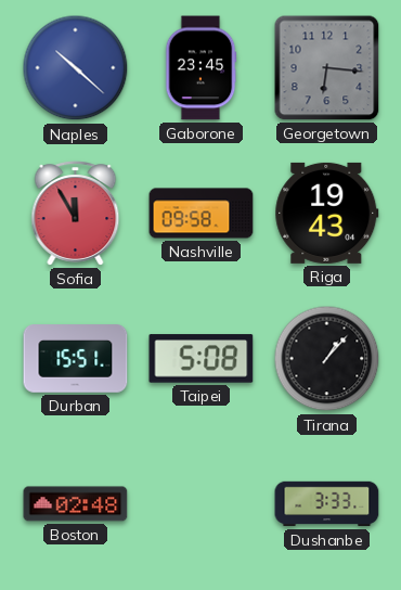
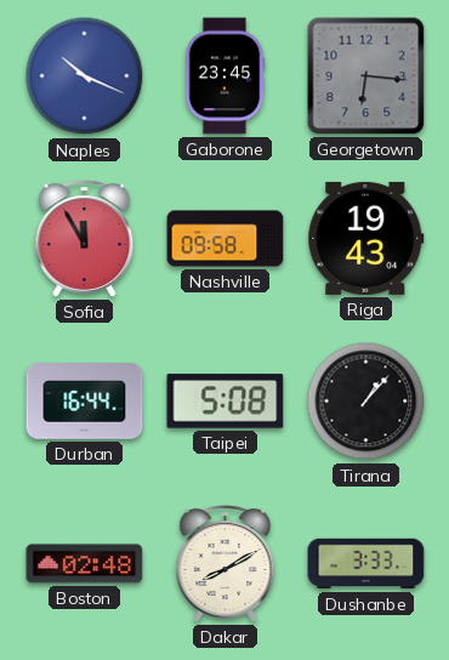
Naples: 10:22 -> 10:19 (85, 76)
Durban: 15:51 -> 16:44 (85, 402)
Dakar: none -> 8:10 (226, 564)
